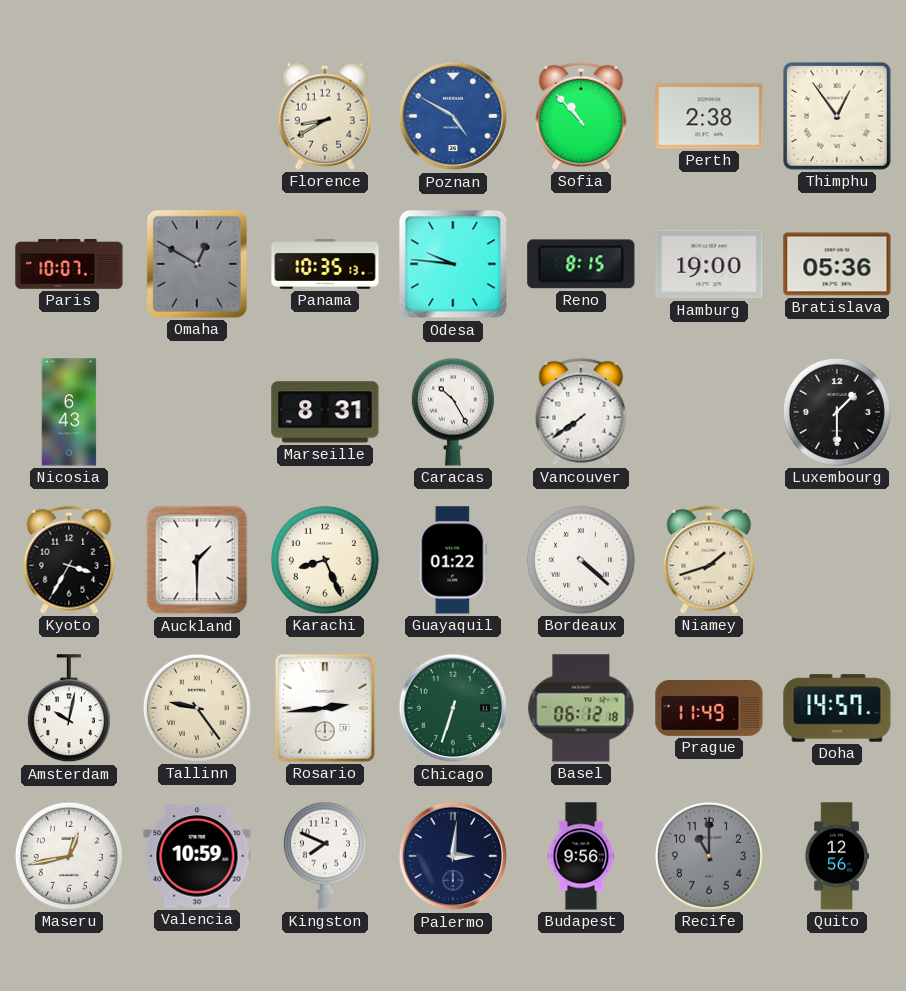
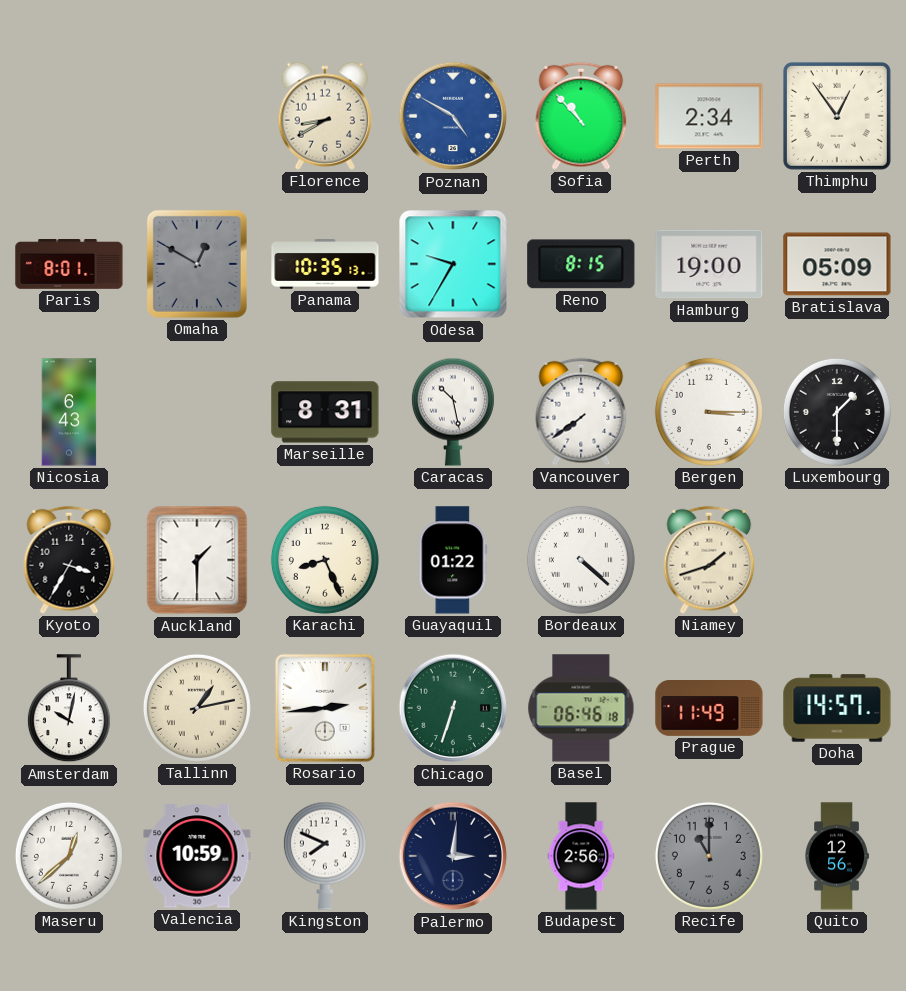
Perth: 2:38 -> 2:34 (709, 116)
Paris: 10:07 -> 8:01 (69, 265)
Odesa: 9:46 -> 9:35 (453, 264)
Bratislava: 05:36 -> 05:09 (837, 264)
Caracas: 10:25 -> 10:28 (453, 412)
Bergen: none -> 3:15 (709, 412)
Tallinn: 9:24 -> 1:13 (197, 708)
Basel: 06:12 -> 06:46 (581, 708)
Maseru: 12:43 -> 12:38 (69, 856)
Budapest: 9:56 -> 2:56 (581, 856)
